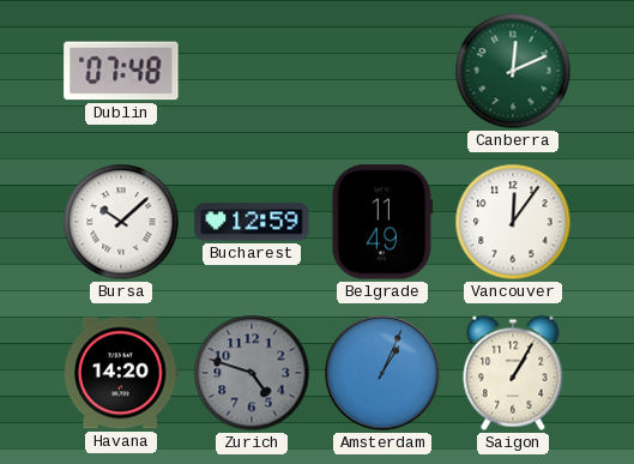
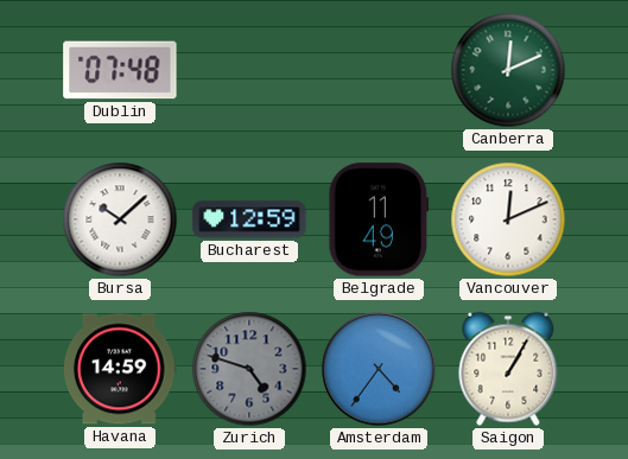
Vancouver: 12:06 -> 12:11 (508, 219)
Havana: 14:20 -> 14:59 (120, 369)
Amsterdam: 1:04 -> 4:36 (379, 369)
